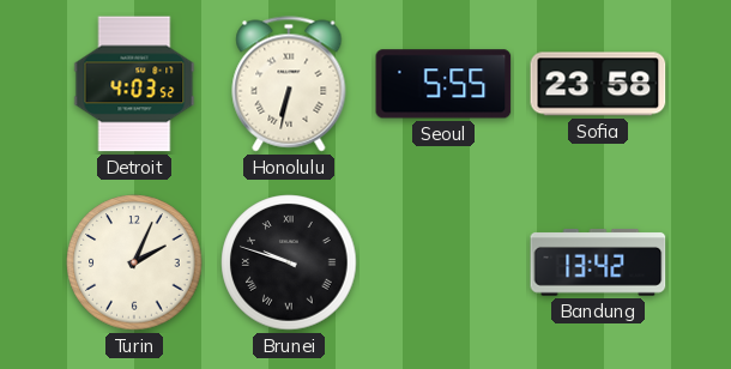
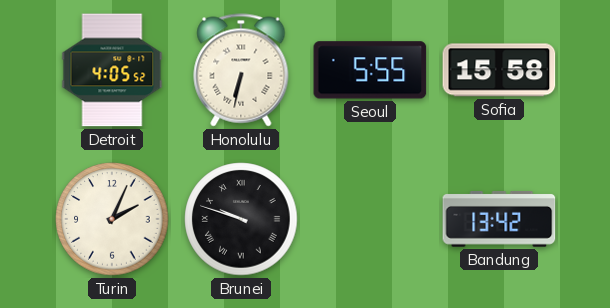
Detroit: 4:03 -> 4:05 (112, 70)
Sofia: 23:58 -> 15:58 (499, 70)
